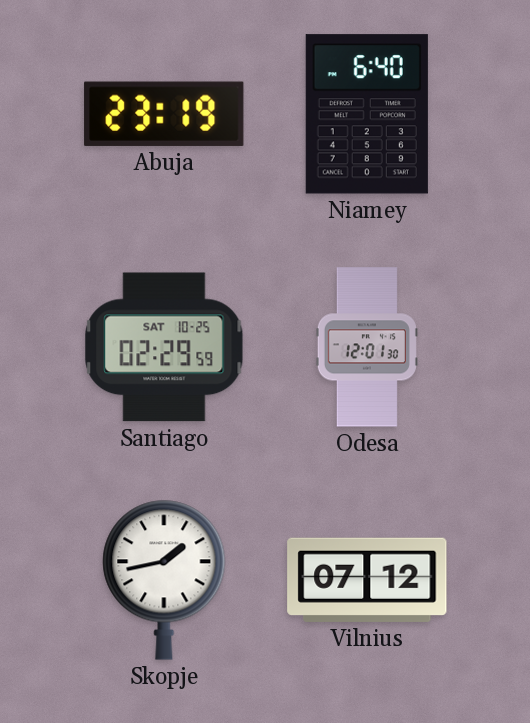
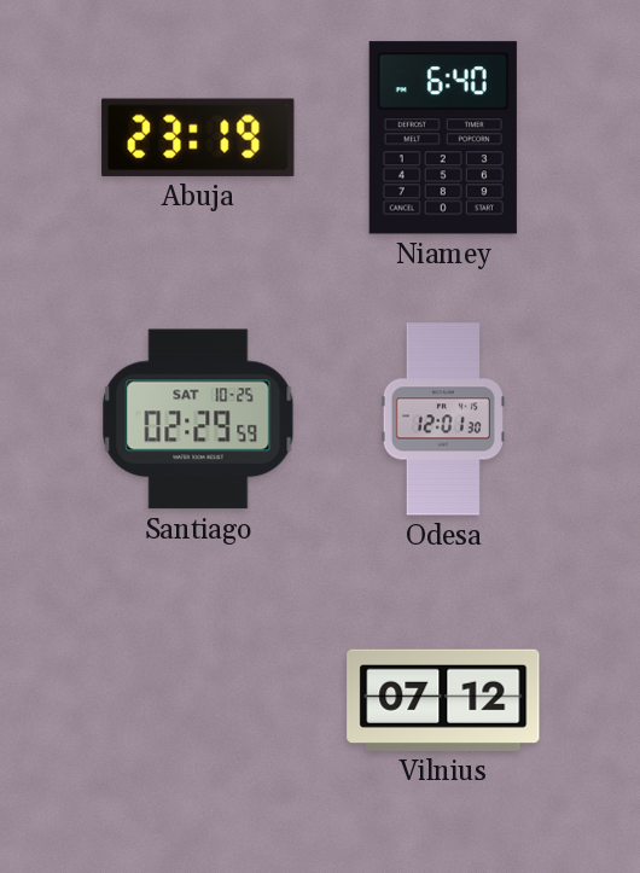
Skopje: 1:43 -> none (164, 580)
